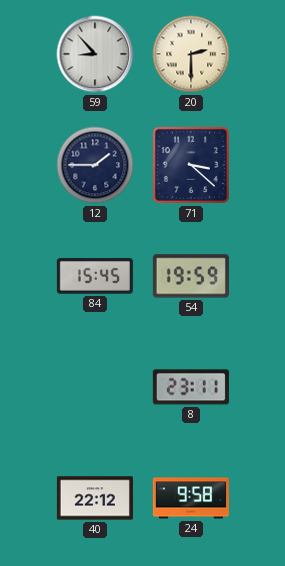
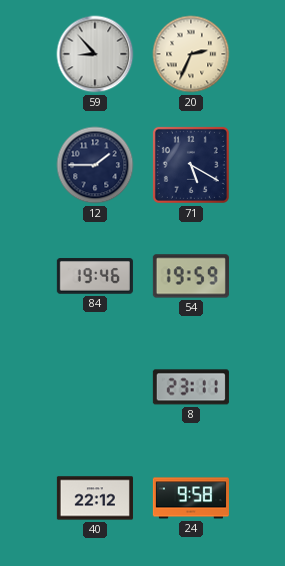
20: 2:30 -> 2:34 (191, 54)
71: 3:22 -> 5:20 (191, 165)
84: 15:45 -> 19:46 (95, 276)
